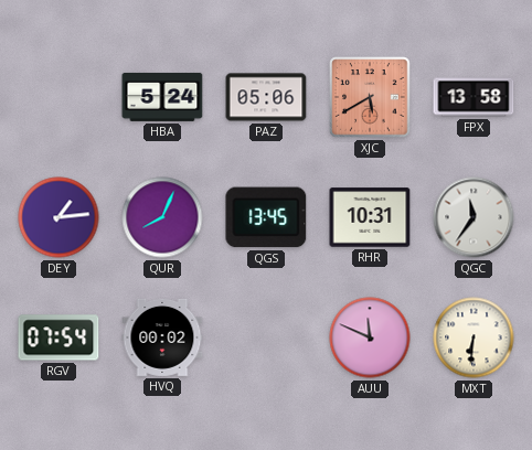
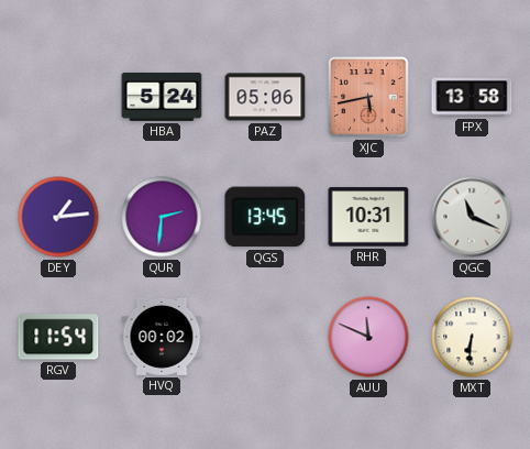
XJC: 5:40 -> 5:43 (368, 97)
QUR: 8:04 -> 2:31 (162, 217)
QGC: 11:36 -> 11:19 (472, 217)
RGV: 07:54 -> 11:54 (58, 337)
